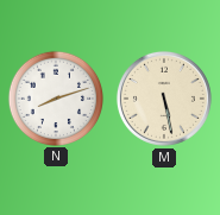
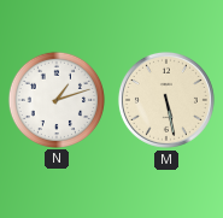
N: 8:12 -> 1:12 (55, 99)
